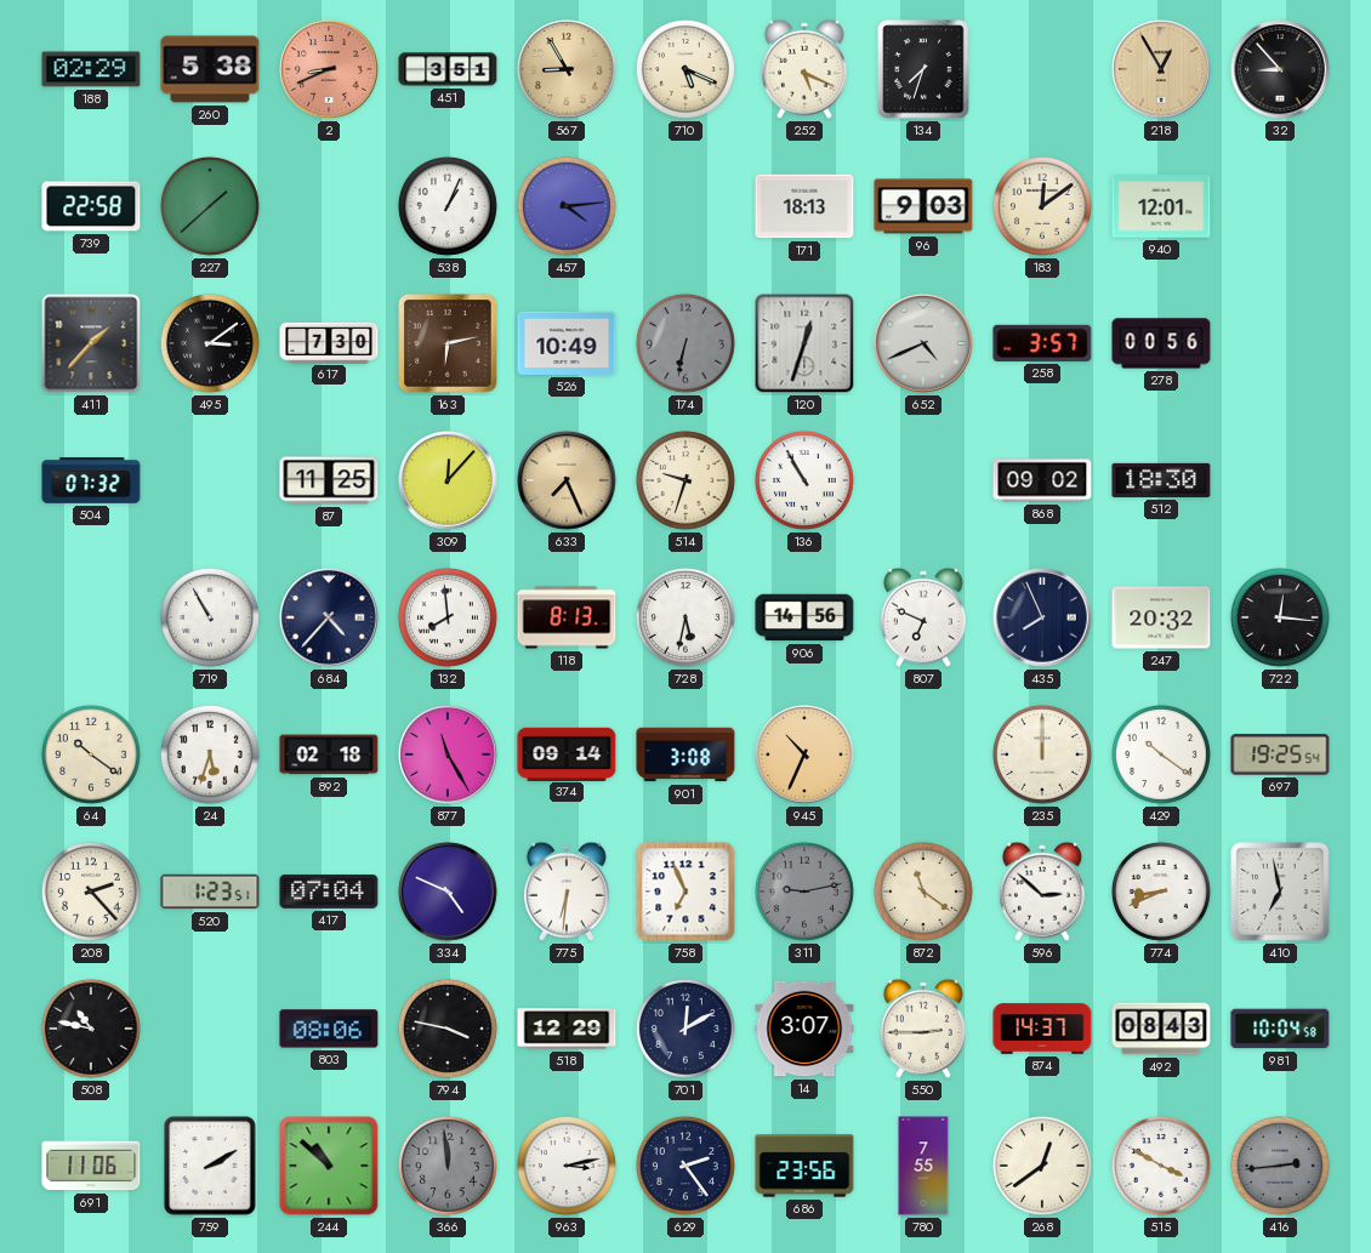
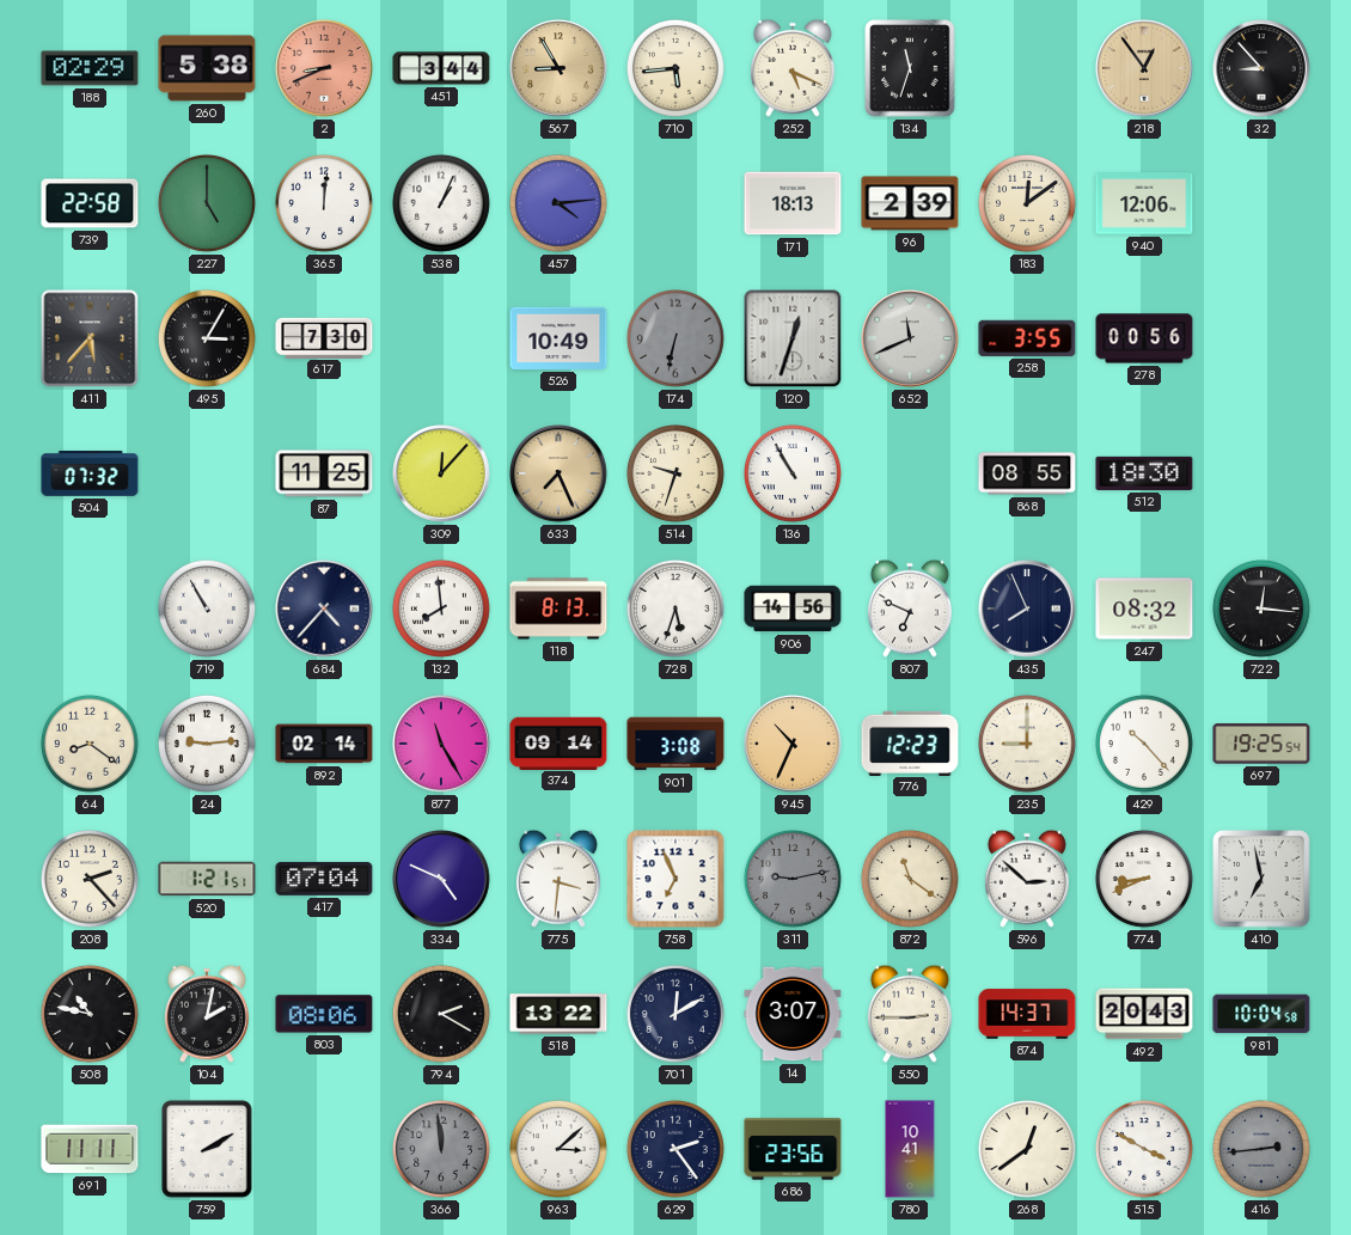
451: 3:51 -> 3:44 (441, 68)
710: 5:19 -> 5:44 (675, 68)
134: 7:33 -> 11:33 (910, 68)
218: 12:55 -> 12:54 (1144, 68)
227: 1:38 -> 5:00 (207, 203)
365: none -> 12:01 (324, 203)
96: 9:03 -> 2:39 (910, 203)
940: 12:01 -> 12:06 (1144, 203)
411: 1:37 -> 5:37 (90, 338)
495: 3:09 -> 3:05 (207, 338)
163: 6:13 -> none (448, 343)
652: 4:41 -> 11:41 (910, 338)
258: 3:57 -> 3:55 (1027, 338)
868: 09:02 -> 08:55 (1027, 473)
728: 5:32 -> 5:33 (675, 609)
247: 20:32 -> 08:32 (1144, 609)
64: 10:21 -> 8:21 (90, 744)
24: 5:33 -> 9:14 (207, 744)
892: 02:18 -> 02:14 (324, 744)
776: none -> 12:23 (910, 742)
235: 12:00 -> 9:00 (1027, 744)
429: 10:21 -> 10:23 (1144, 744)
520: 1:23 -> 1:21 (207, 879)
775: 6:31 -> 3:31 (558, 879)
104: none -> 2:02 (207, 1014)
794: 3:47 -> 2:20 (441, 1014)
518: 12:29 -> 13:22 (558, 1014)
492: 08:43 -> 20:43 (1144, 1014)
691: 11:06 -> 11:11 (90, 1149)
244: 10:52 -> none (329, 1166)
963: 3:13 -> 3:08 (558, 1149)
780: 7:55 -> 10:41 (910, 1149)
